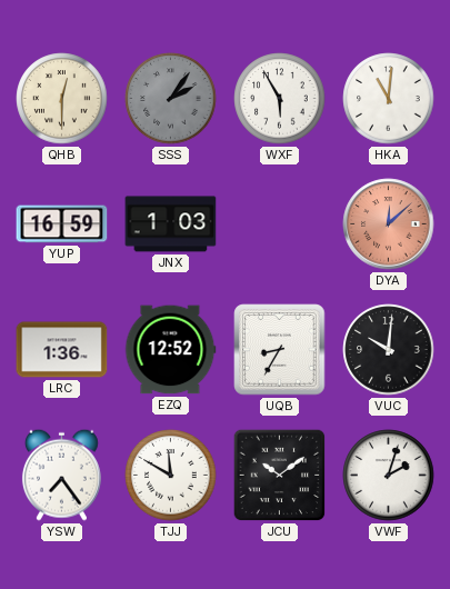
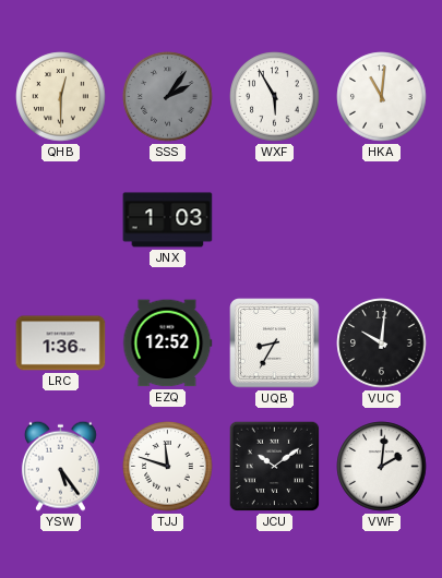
YUP: 16:59 -> none (62, 224)
DYA: 12:08 -> none (389, 224)
YSW: 7:24 -> 5:24 (60, 466)
TJJ: 11:50 -> 11:48 (168, 467)
VWF: 2:03 -> 2:01 (382, 467)
